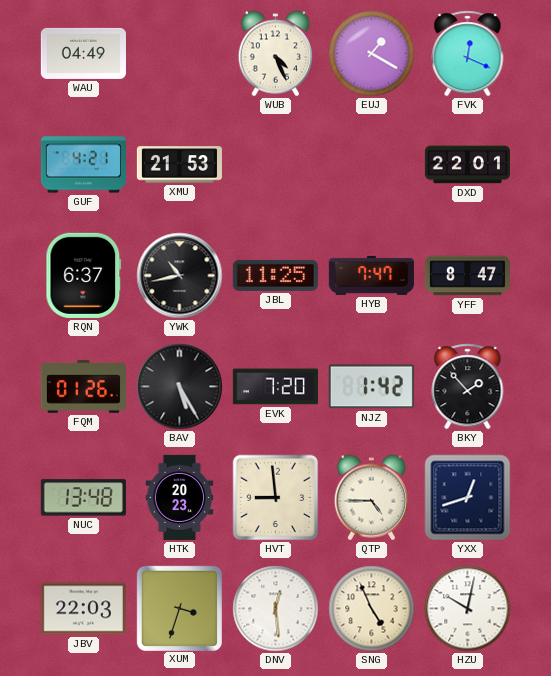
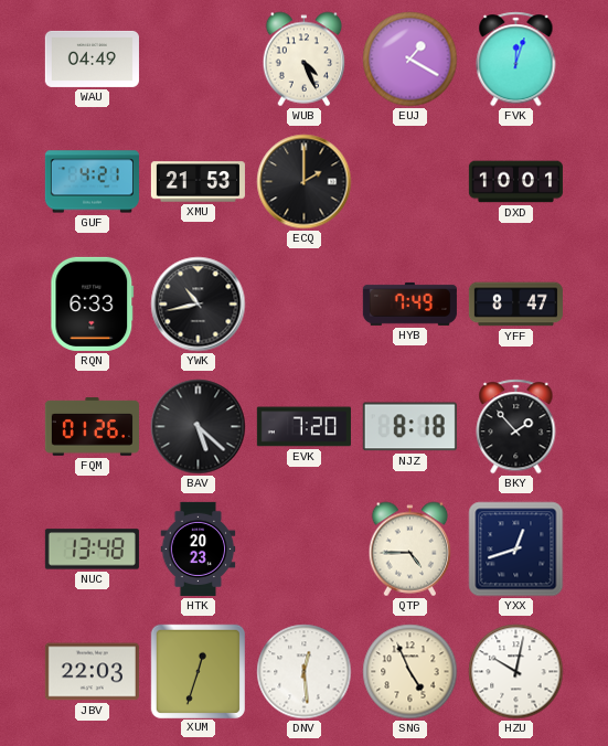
FVK: 12:19 -> 12:03 (516, 60)
ECQ: none -> 2:00 (305, 182)
DXD: 22:01 -> 10:01 (515, 182)
RQN: 6:37 -> 6:33 (93, 303)
JBL: 11:25 -> none (275, 275)
HYB: 7:47 -> 7:49 (409, 303)
BAV: 5:25 -> 5:22 (199, 427)
NJZ: 1:42 -> 8:18 (409, 427)
HVT: 8:59 -> none (276, 498)
XUM: 3:33 -> 12:33 (198, 671)
